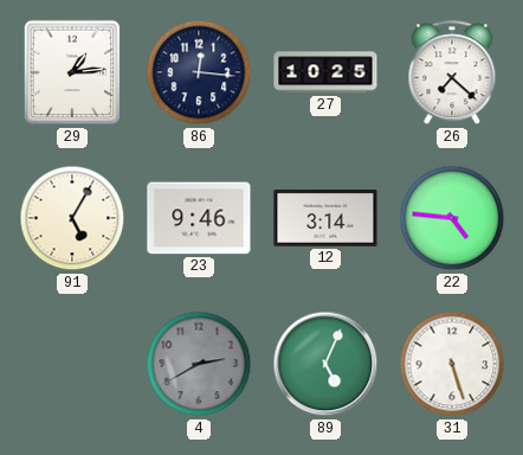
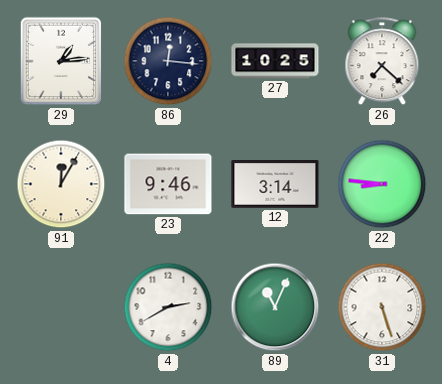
91: 5:05 -> 12:05 (61, 184)
22: 4:46 -> 8:46 (382, 184)
4 dial: grey -> white (168, 307)
89: 5:04 -> 11:04 (275, 307)
